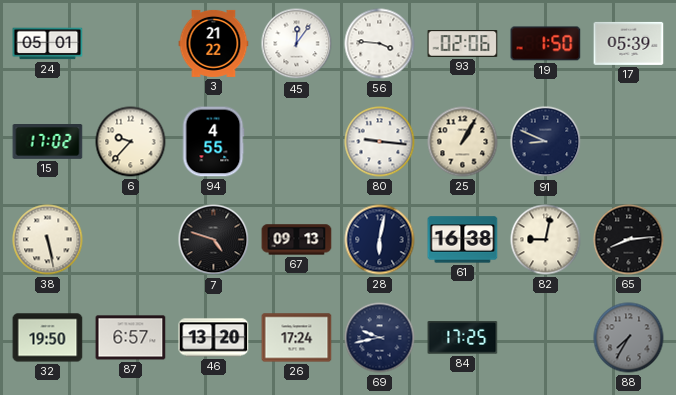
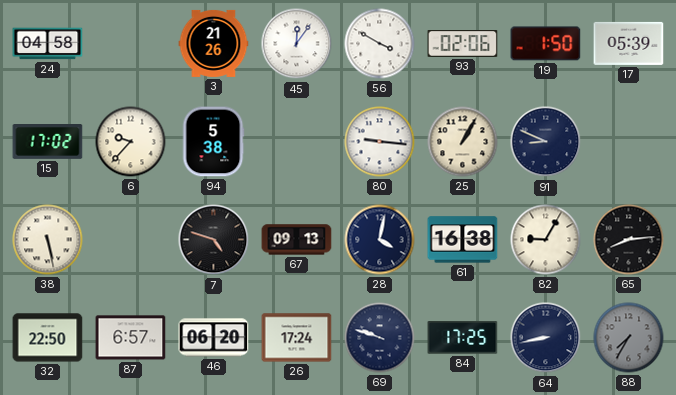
24: 05:01 -> 04:58 (48, 44)
3: 21:22 -> 21:26 (214, 43)
56: 3:46 -> 3:50 (380, 44)
94: 4:55 -> 5:38 (213, 142)
28: 6:02 -> 4:02 (380, 240)
82: 9:02 -> 9:05 (546, 240)
32: 19:50 -> 22:50 (48, 338)
46: 13:20 -> 06:20 (214, 338)
69: 9:43 -> 9:48 (380, 338)
64: none -> 8:43 (546, 338)
